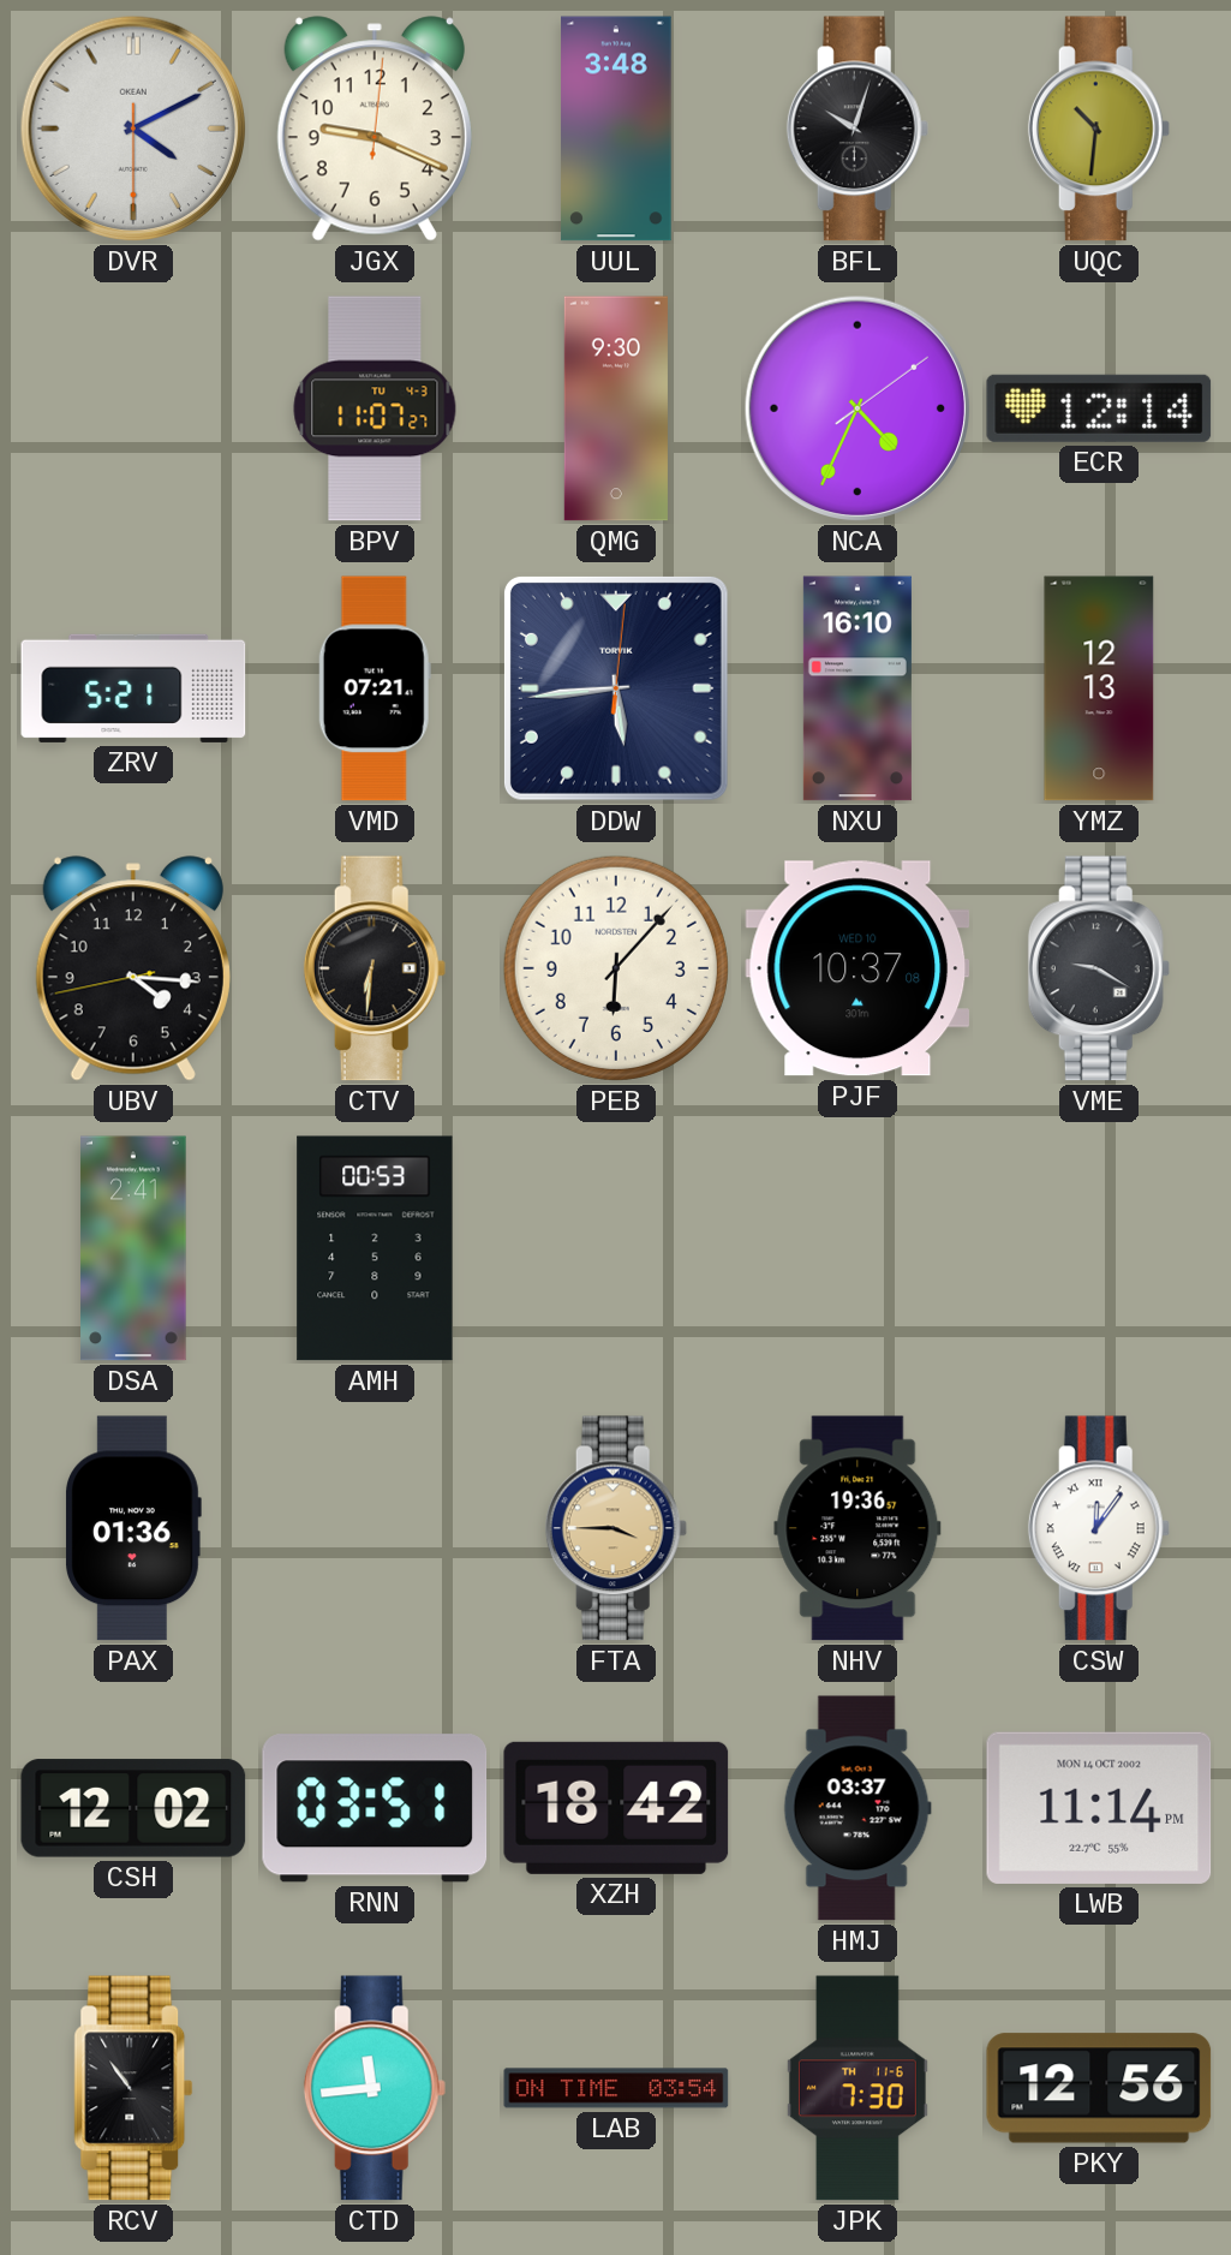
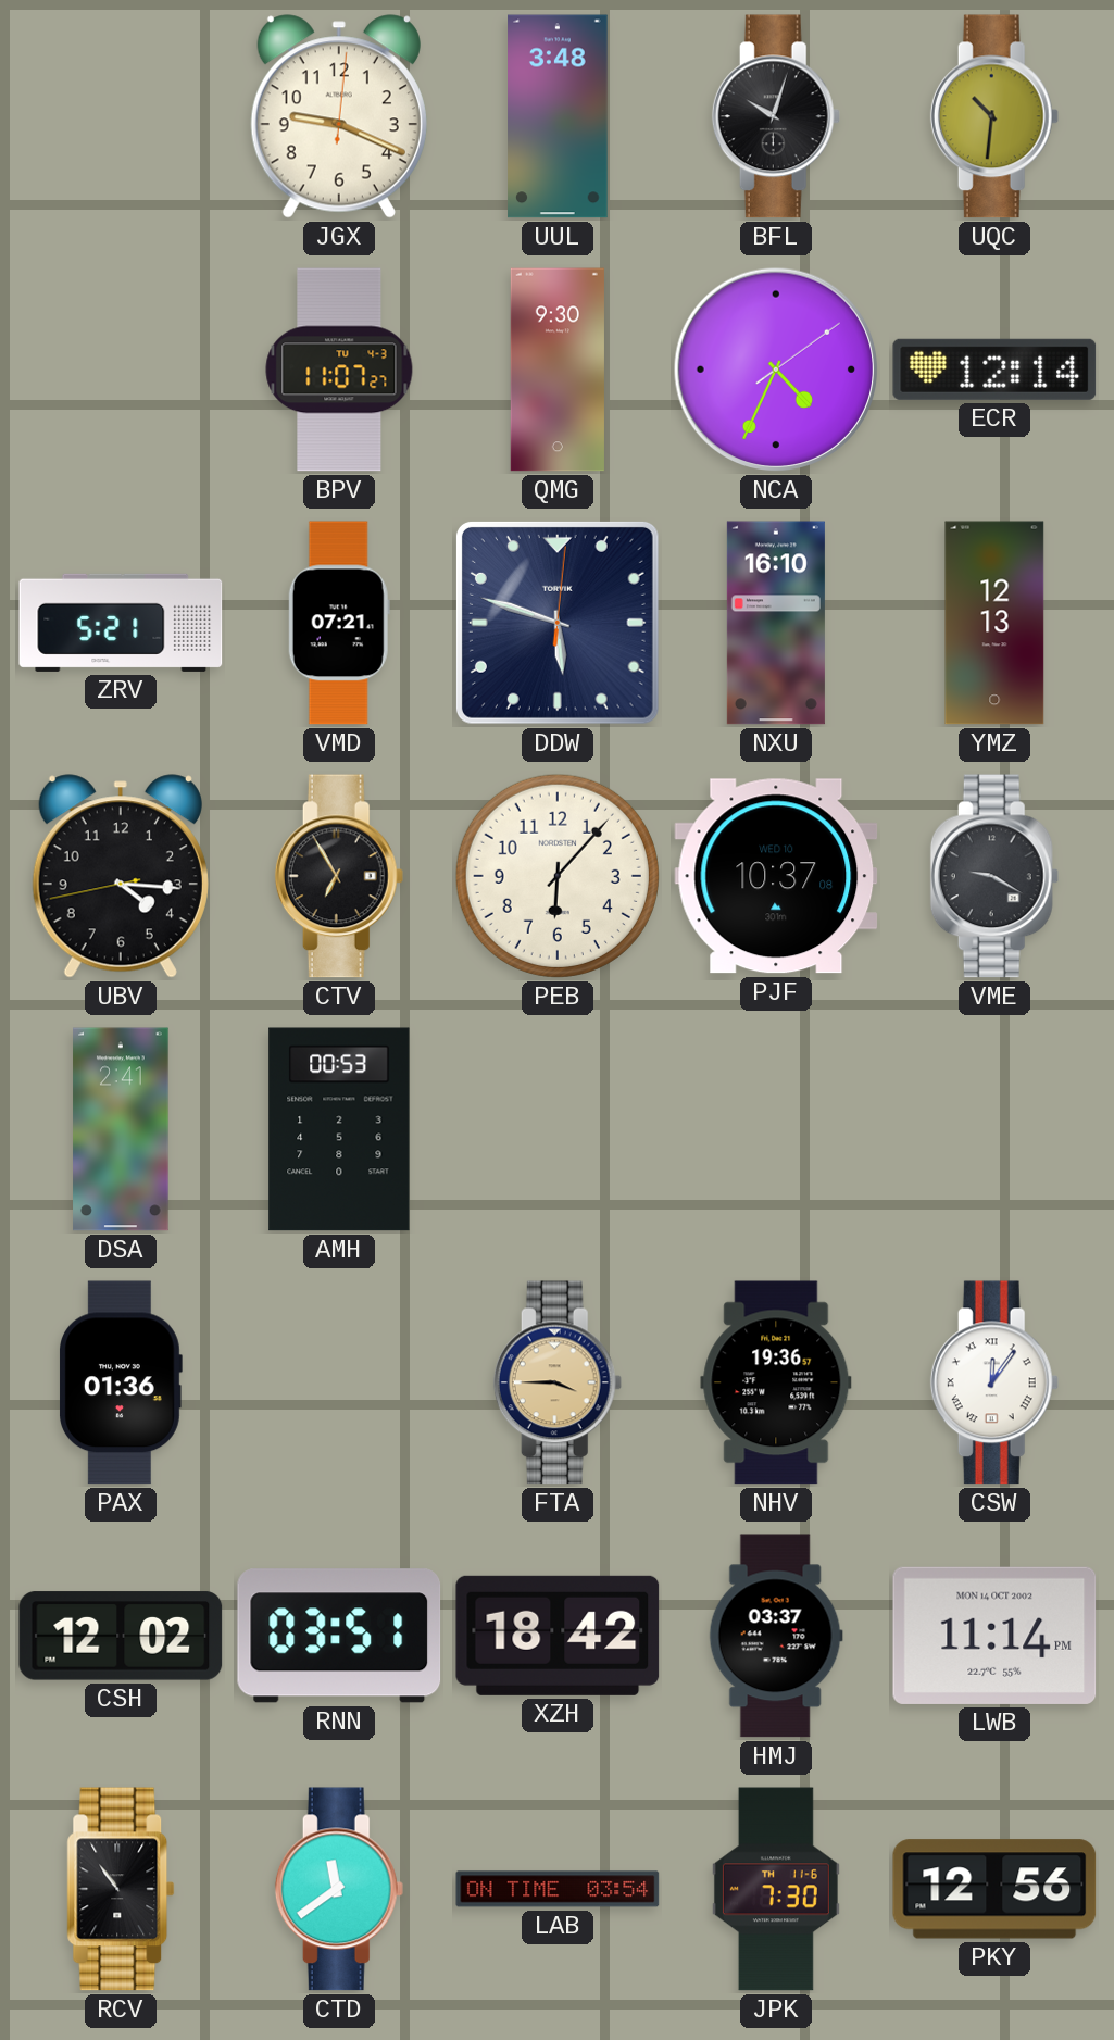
DVR: 4:10 -> none (133, 129)
DDW: 5:44 -> 5:48 (558, 623)
CTV: 6:31 -> 6:55 (339, 876)
CTD: 11:44 -> 11:39 (339, 1889)
